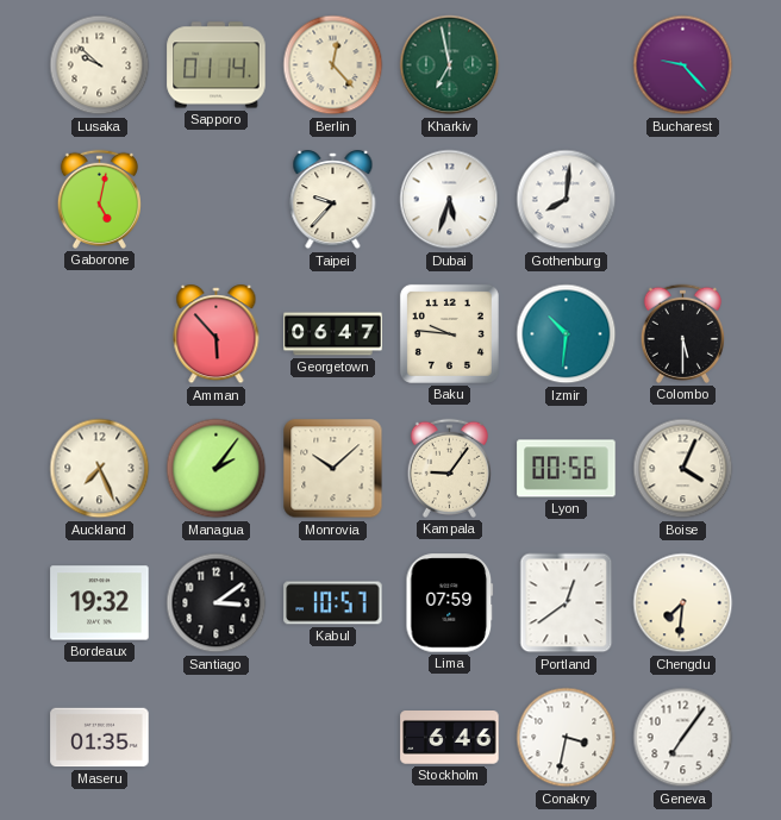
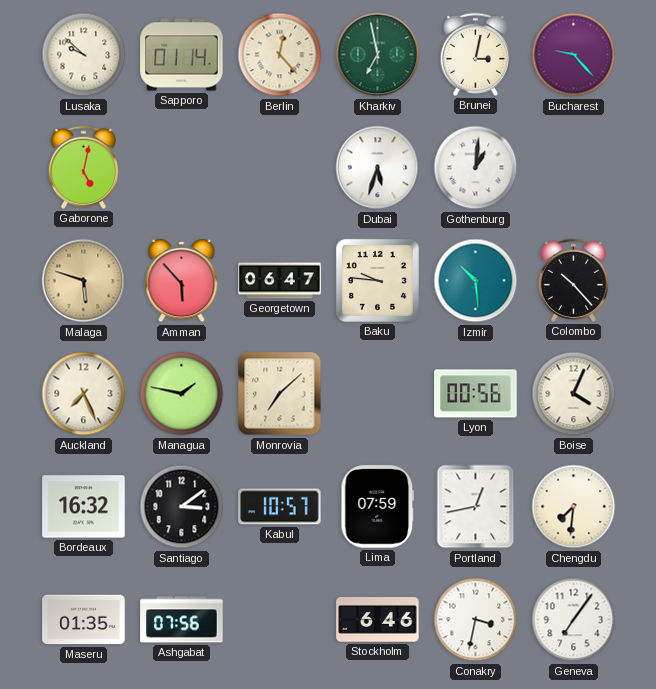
Brunei: none -> 3:02 (475, 54)
Taipei: 9:37 -> none (333, 200)
Gothenburg: 8:01 -> 1:01 (476, 168)
Malaga: none -> 5:48 (84, 281)
Izmir: 10:31 -> 10:29 (476, 281)
Colombo: 5:30 -> 10:23 (573, 280)
Managua: 2:06 -> 1:47 (182, 394)
Monrovia: 10:08 -> 7:08 (280, 394)
Kampala: 9:06 -> none (449, 468)
Bordeaux: 19:32 -> 16:32 (84, 507)
Portland: 12:39 -> 12:43 (476, 507)
Ashgabat: none -> 07:56 (182, 620)
